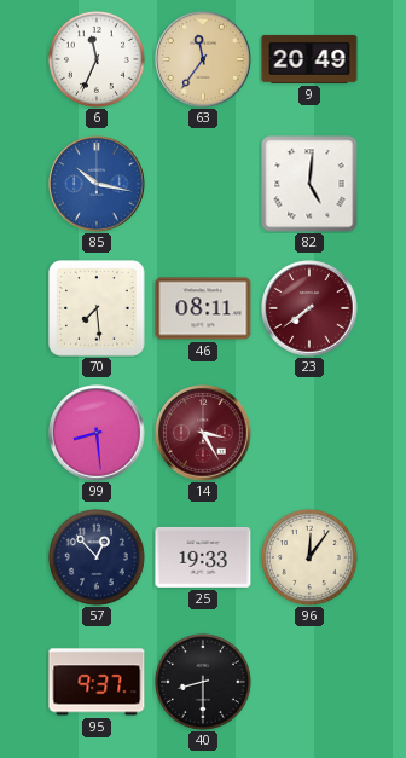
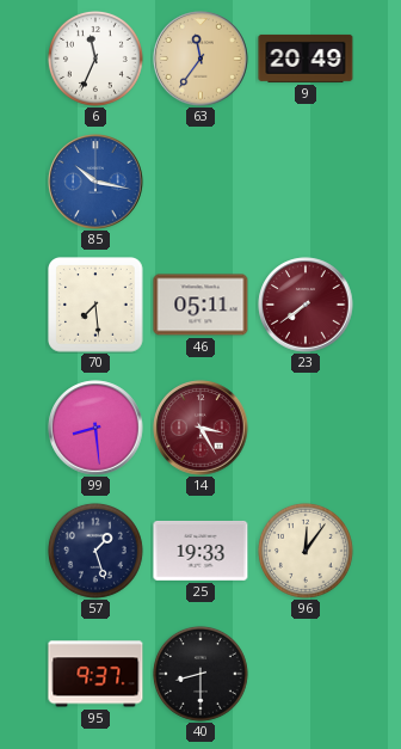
82: 5:01 -> none (309, 184)
46: 08:11 -> 05:11 (200, 305)
57: 12:53 -> 1:27 (95, 551)
